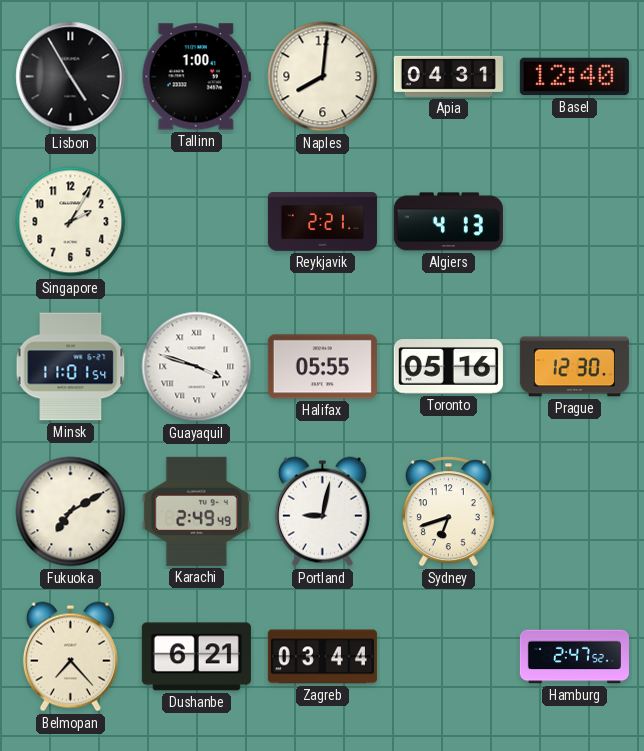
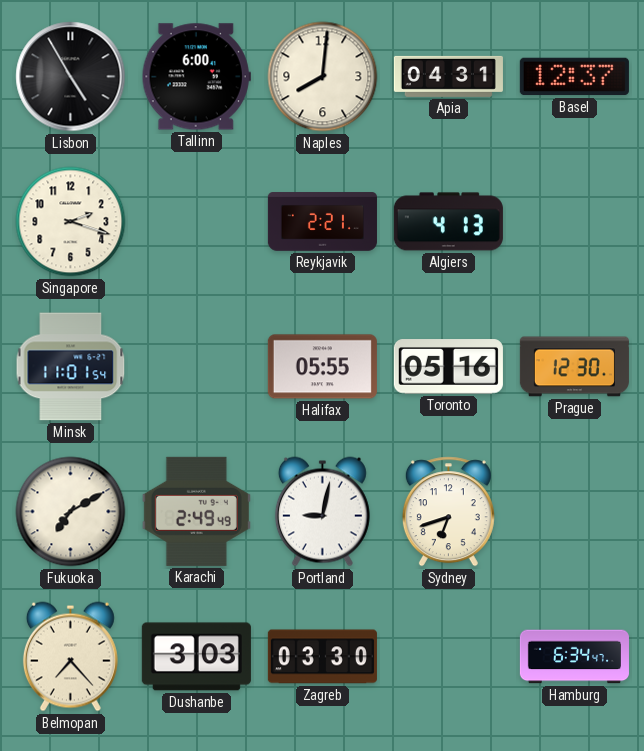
Tallinn: 1:00 -> 6:00 (196, 77)
Basel: 12:40 -> 12:37 (574, 77)
Singapore: 2:05 -> 2:18 (71, 222)
Guayaquil: 3:48 -> none (197, 367)
Dushanbe: 6:21 -> 3:03 (196, 657)
Zagreb: 03:44 -> 03:30 (322, 657)
Hamburg: 2:47 -> 6:34 (574, 657)
